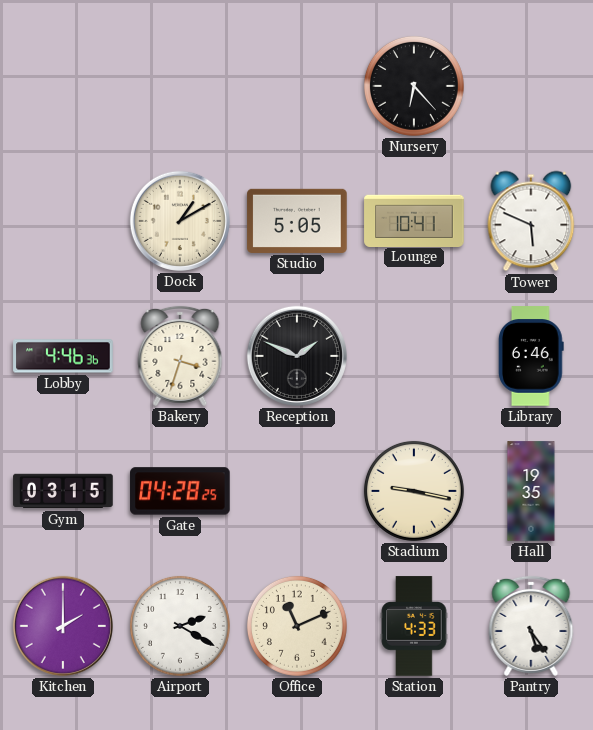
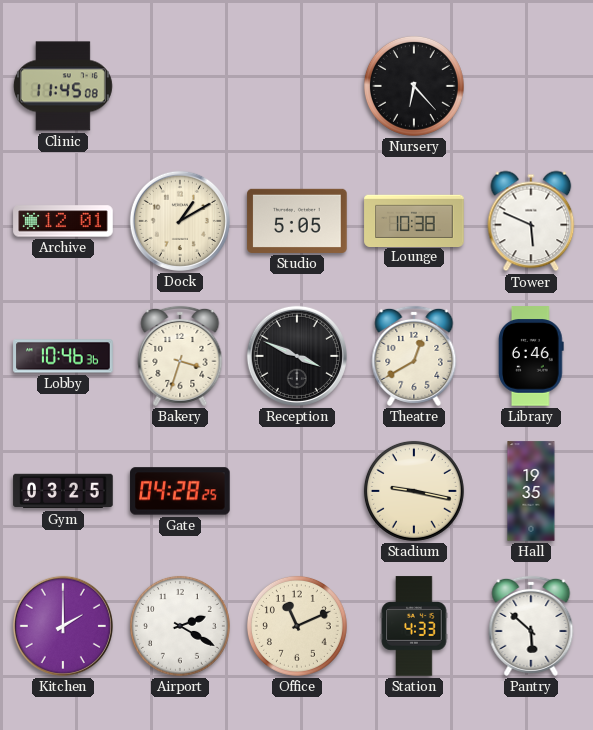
Clinic: none -> 11:45 (63, 86)
Archive: none -> 12:01 (63, 221)
Lounge: 10:41 -> 10:38 (414, 220)
Lobby: 4:46 -> 10:46 (63, 356)
Reception: 1:49 -> 3:49 (297, 356)
Theatre: none -> 12:40 (414, 356)
Gym: 03:15 -> 03:25 (63, 491)
Pantry: 5:24 -> 5:52 (531, 626)
